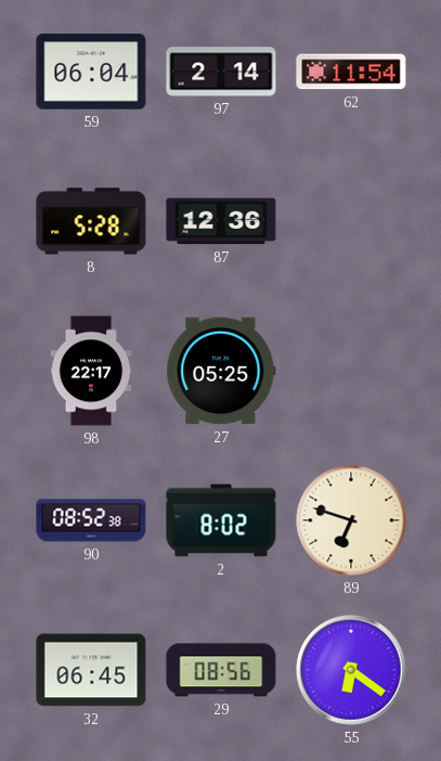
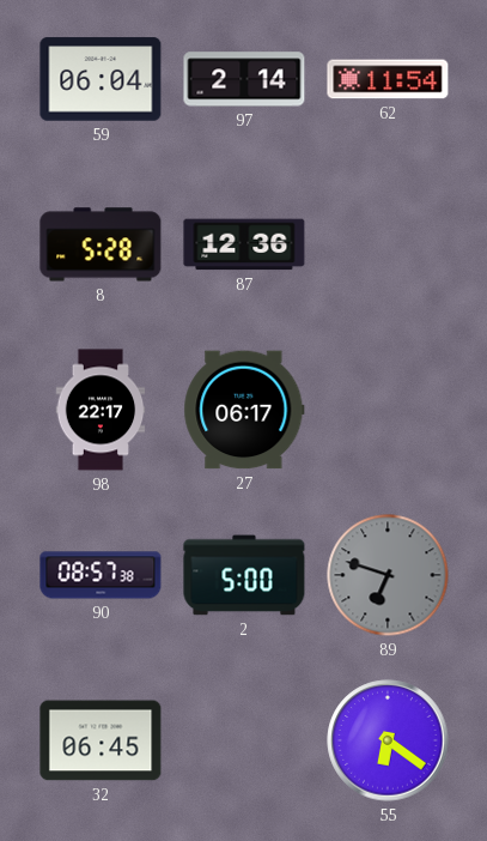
27: 05:25 -> 06:17 (244, 410)
90: 08:52 -> 08:57 (101, 575)
2: 8:02 -> 5:00 (244, 575)
89 dial: cream -> grey (388, 575)
29: 08:56 -> none (221, 670)
